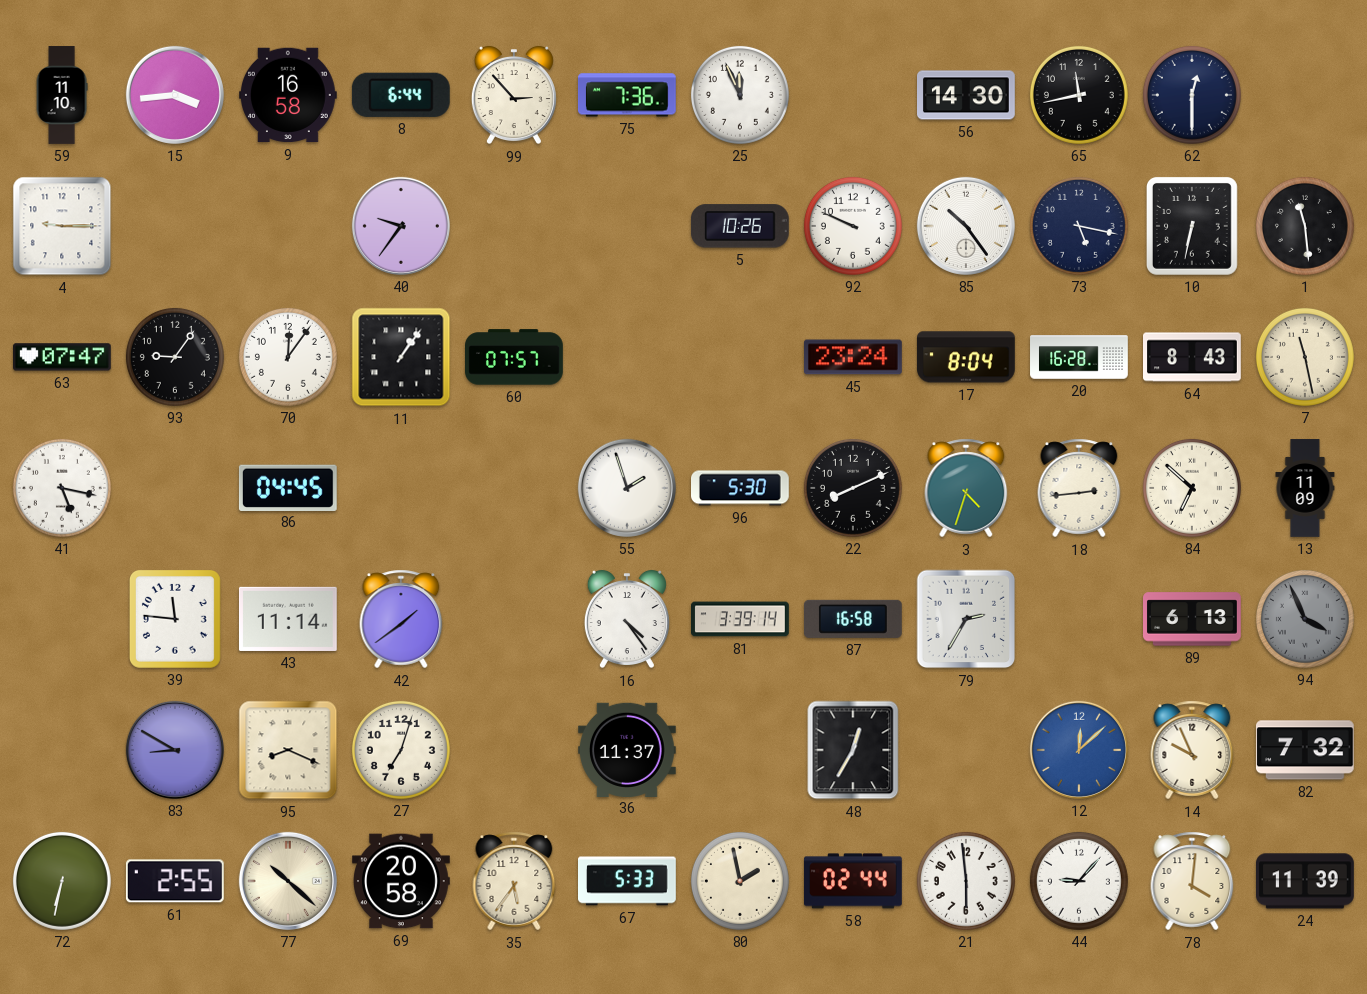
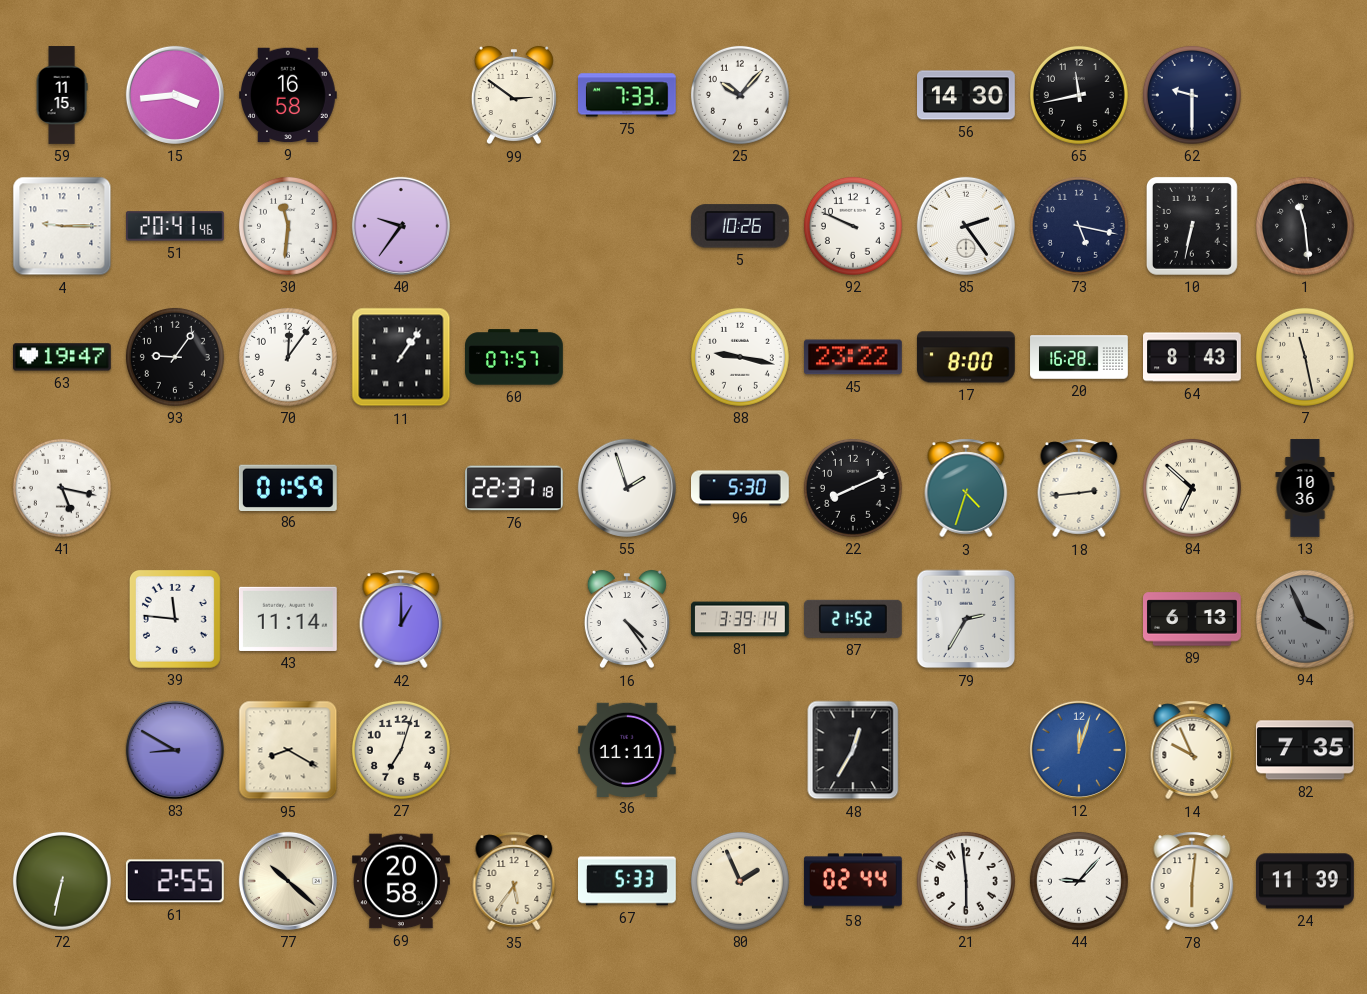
59: 11:10 -> 11:15 (62, 95)
8: 6:44 -> none (401, 95)
99: 2:53 -> 2:51 (514, 95)
75: 7:36 -> 7:33 (627, 95)
25: 11:56 -> 10:07 (740, 95)
62: 12:30 -> 9:30 (1192, 95)
51: none -> 20:41 (176, 226)
30: none -> 11:31 (288, 226)
85: 10:24 -> 2:24 (966, 226)
63: 07:47 -> 19:47 (63, 357)
88: none -> 9:17 (740, 357)
45: 23:24 -> 23:22 (853, 357)
17: 8:04 -> 8:00 (966, 357)
86: 04:45 -> 01:59 (288, 487)
76: none -> 22:37 (515, 488)
13: 11:09 -> 10:36 (1305, 488)
42: 1:39 -> 1:00 (401, 619)
87: 16:58 -> 21:52 (853, 619)
95: 8:19 -> 8:20 (288, 750)
36: 11:37 -> 11:11 (628, 749)
12: 12:08 -> 12:03 (1079, 750)
82: 7:32 -> 7:35 (1305, 750)
80: 1:58 -> 1:56 (740, 881)
78: 4:01 -> 6:01 (1192, 881)
